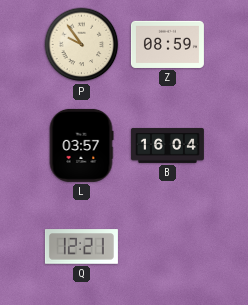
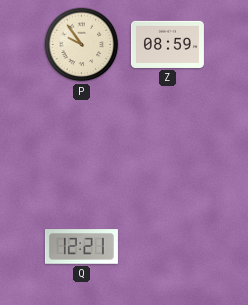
L: 03:57 -> none (81, 145)
B: 16:04 -> none (167, 145)
